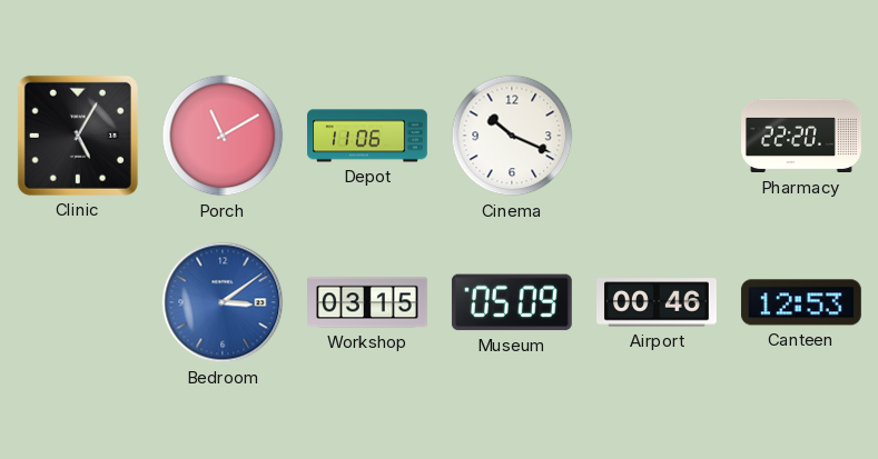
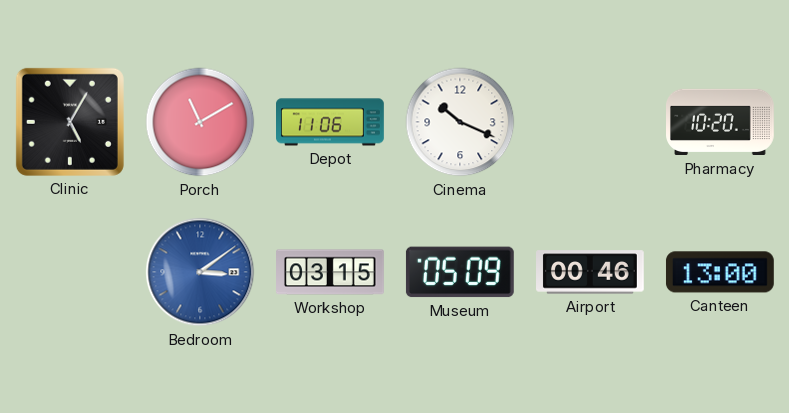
Pharmacy: 22:20 -> 10:20 (721, 122)
Canteen: 12:53 -> 13:00 (720, 272)
